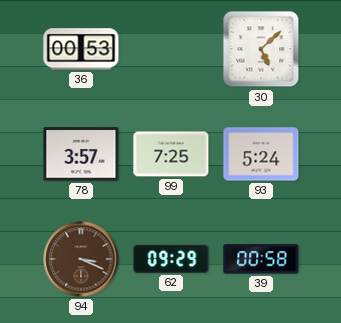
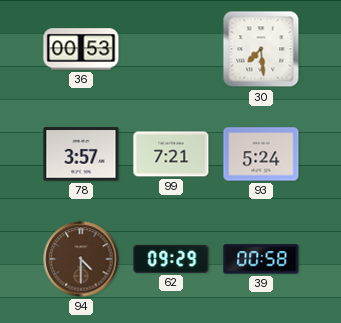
30: 5:08 -> 7:29 (261, 49)
99: 7:25 -> 7:21 (171, 154)
94: 3:19 -> 4:30 (81, 259)
